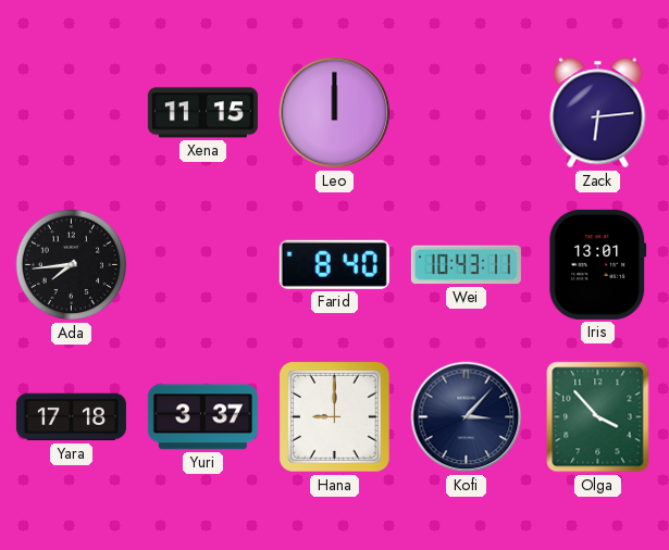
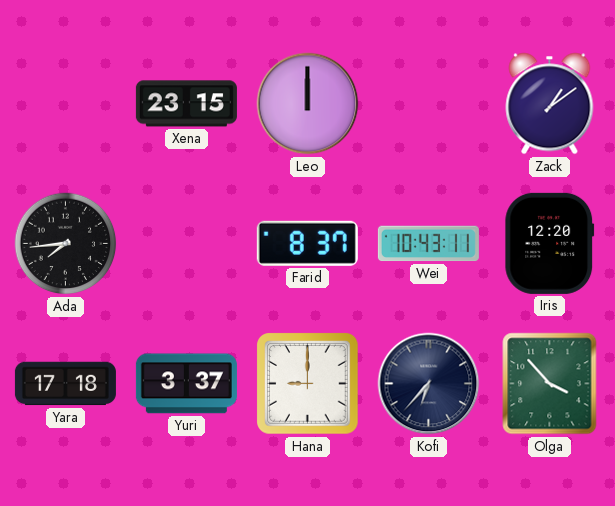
Xena: 11:15 -> 23:15 (186, 104)
Zack: 6:14 -> 1:09 (550, 104)
Farid: 8:40 -> 8:37 (307, 243)
Iris: 13:01 -> 12:20 (550, 243)
Kofi: 3:07 -> 6:37 (429, 384)
